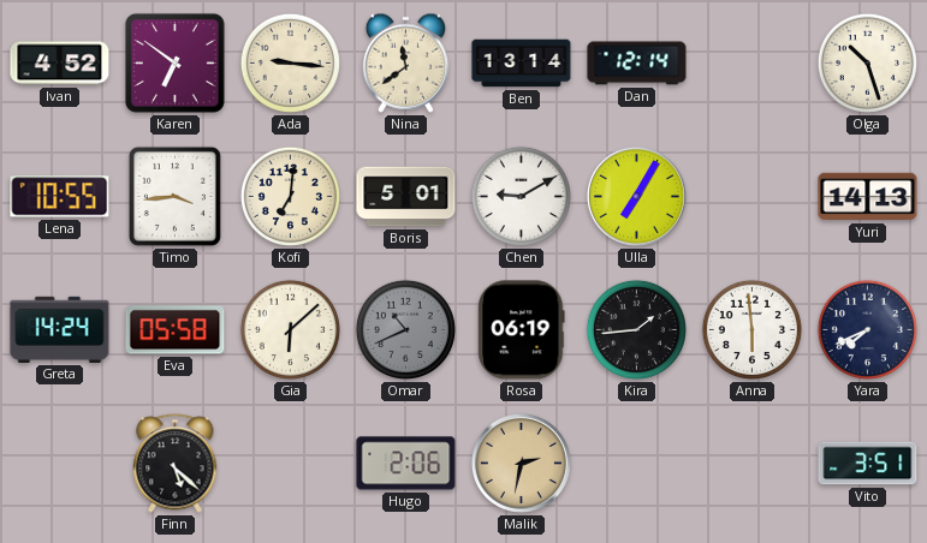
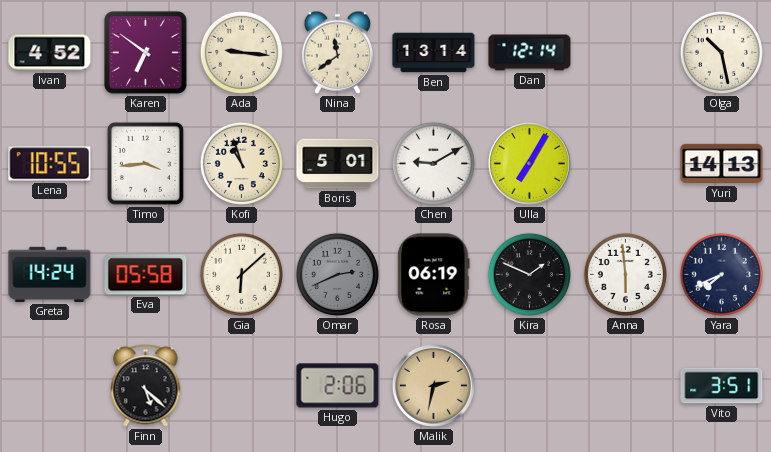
Olga: 10:27 -> 10:28 (721, 52)
Kofi: 7:01 -> 10:57 (241, 163)
Omar: 10:41 -> 2:41 (337, 274)
Kira: 1:44 -> 1:49 (529, 274)
